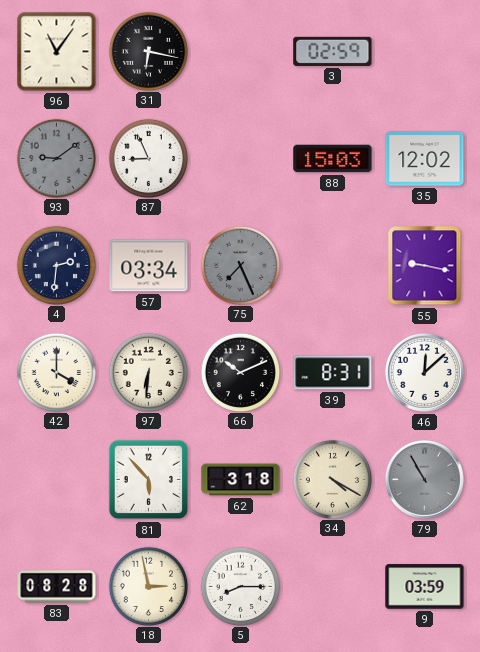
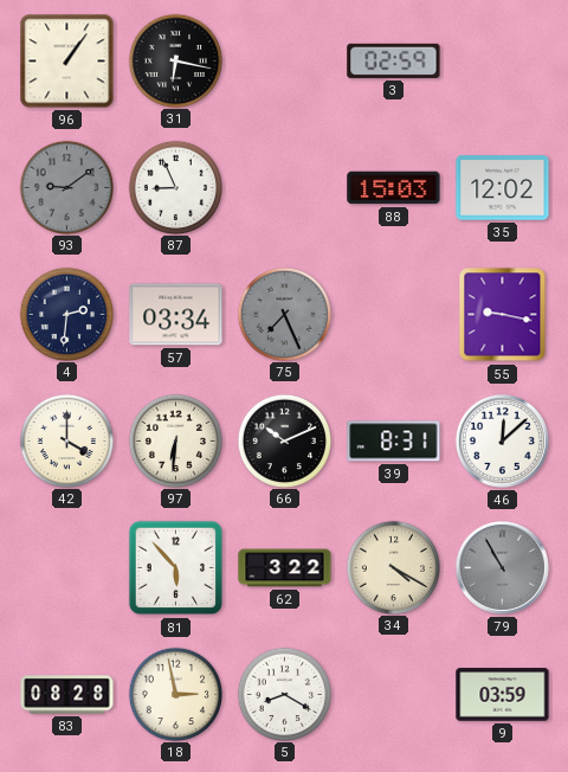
96: 11:06 -> 1:06 (67, 62)
62: 3:18 -> 3:22 (285, 568)
5: 8:15 -> 8:20 (284, 694)
